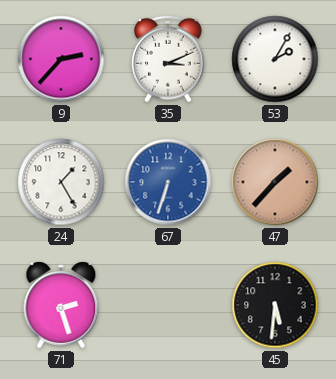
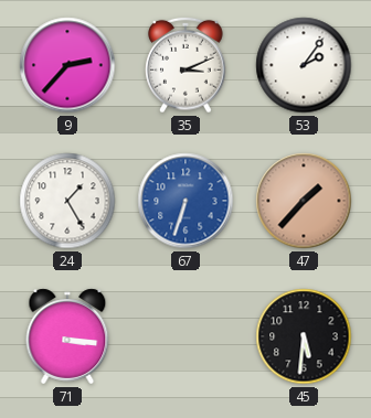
53: 2:05 -> 2:06 (304, 65)
71: 2:27 -> 3:16 (67, 336)
